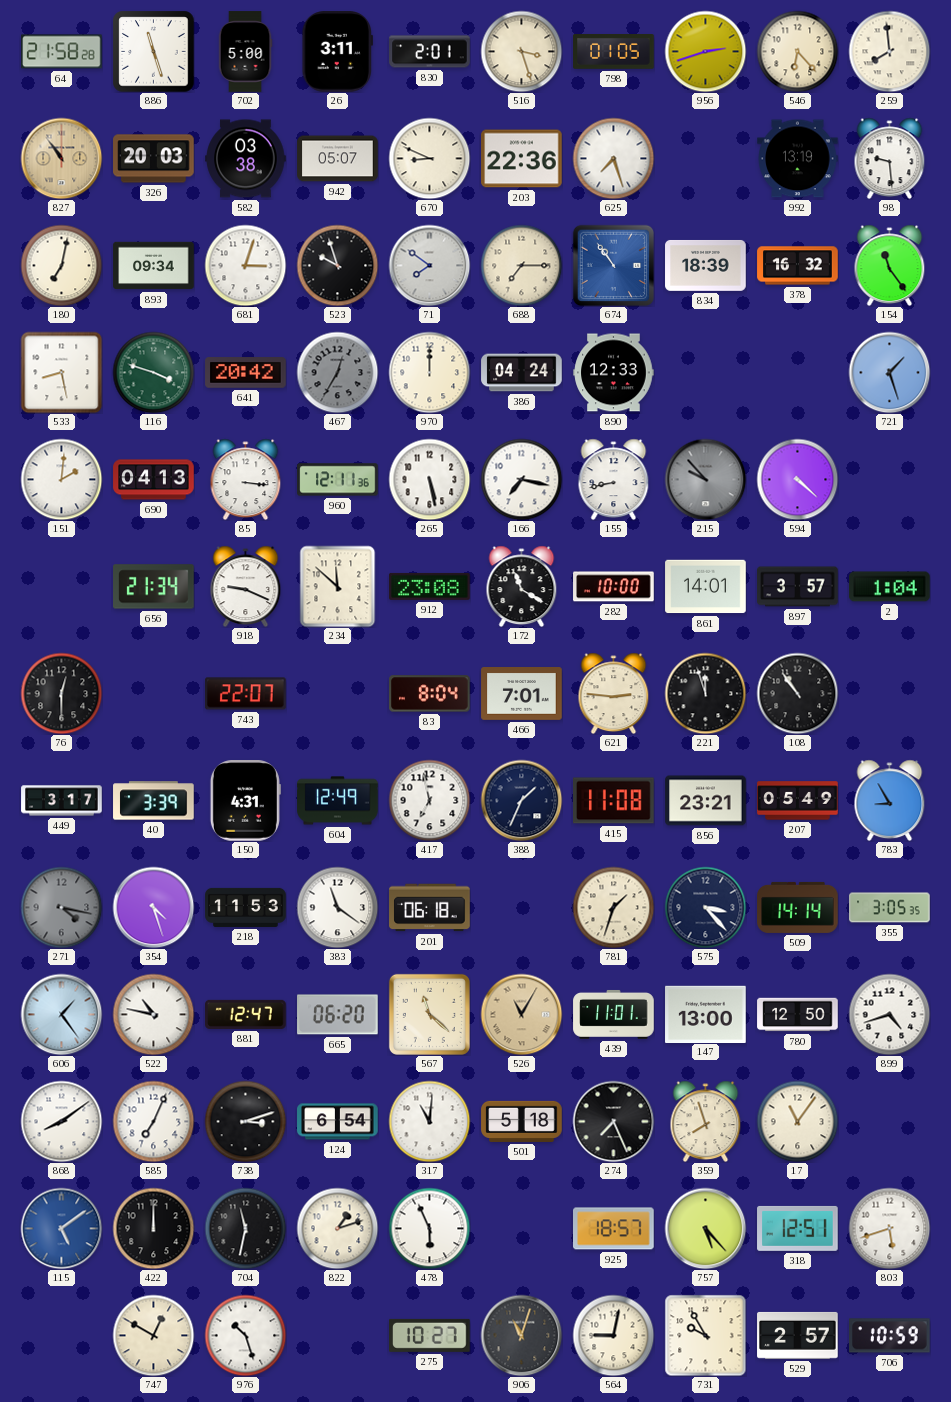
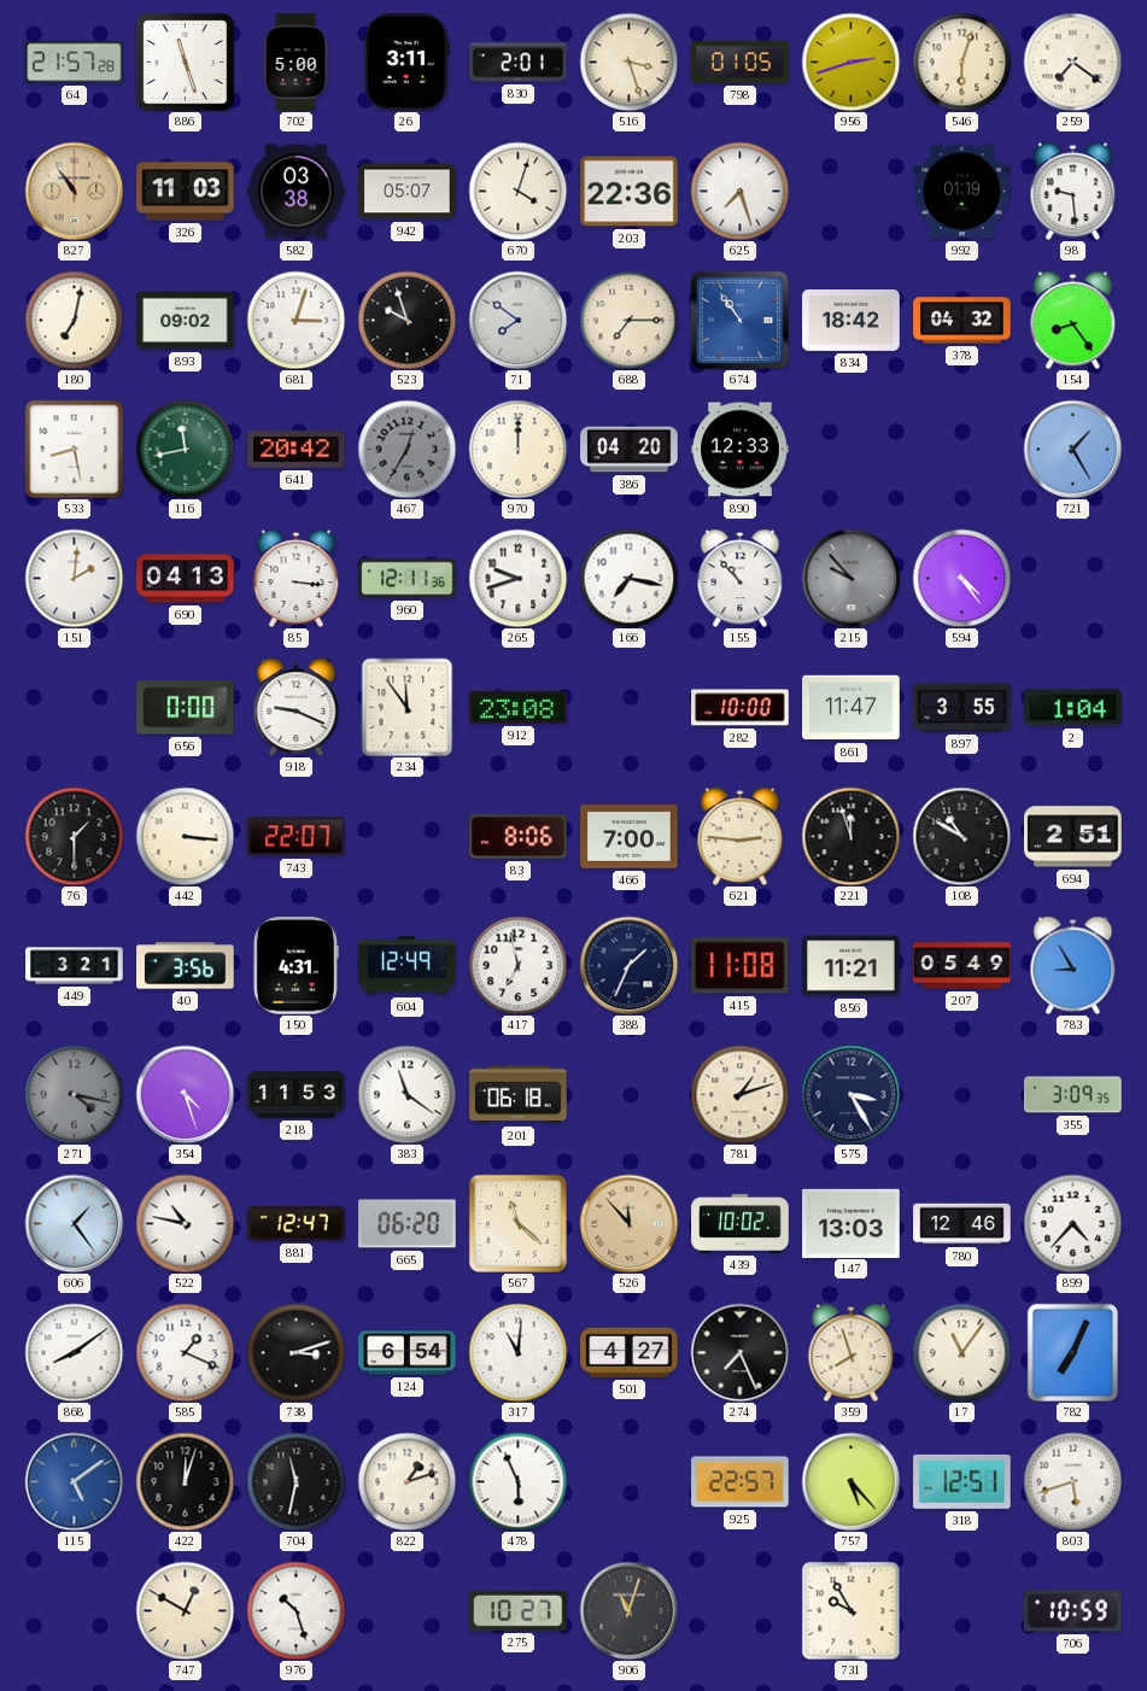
64: 21:58 -> 21:57 (75, 63)
546: 6:23 -> 6:03 (961, 62)
259: 7:59 -> 7:21 (1072, 62)
326: 20:03 -> 11:03 (186, 192)
670: 8:49 -> 4:03 (517, 191)
992: 13:19 -> 01:19 (962, 192)
893: 09:34 -> 09:02 (186, 321)
834: 18:39 -> 18:42 (852, 320)
378: 16:32 -> 04:32 (962, 321)
154: 11:24 -> 8:24 (1073, 320)
116: 3:48 -> 11:43 (185, 449)
386: 04:24 -> 04:20 (630, 450)
721: 1:27 -> 1:25 (1072, 449)
265: 5:28 -> 9:42 (517, 578)
155: 8:43 -> 10:53 (741, 578)
594: 4:22 -> 4:24 (961, 578)
656: 21:34 -> 0:00 (186, 708)
234: 11:52 -> 11:54 (408, 707)
172: 11:20 -> none (522, 586)
861: 14:01 -> 11:47 (852, 708)
897: 3:57 -> 3:55 (962, 708)
76: 12:30 -> 1:30 (74, 836)
442: none -> 3:16 (185, 836)
83: 8:04 -> 8:06 (519, 837)
466: 7:01 -> 7:00 (630, 837)
108: 10:54 -> 10:50 (961, 836)
694: none -> 2:51 (1073, 837)
449: 3:17 -> 3:21 (75, 966)
40: 3:39 -> 3:56 (186, 966)
856: 23:21 -> 11:21 (852, 966)
781: 1:33 -> 1:12 (739, 1094)
575: 3:23 -> 3:25 (850, 1094)
509: 14:14 -> none (798, 907)
355: 3:05 -> 3:09 (1073, 1095)
526: 11:05 -> 11:53 (628, 1223)
439: 11:01 -> 10:02 (741, 1223)
147: 13:00 -> 13:03 (852, 1223)
780: 12:50 -> 12:46 (962, 1224)
899: 4:42 -> 4:37 (1072, 1223)
585: 7:04 -> 1:19 (185, 1352)
501: 5:18 -> 4:27 (630, 1352)
782: none -> 7:04 (1072, 1352)
422: 12:00 -> 12:03 (185, 1481)
925: 18:57 -> 22:57 (741, 1482)
564: 9:02 -> none (613, 1335)
529: 2:57 -> none (798, 1335)
